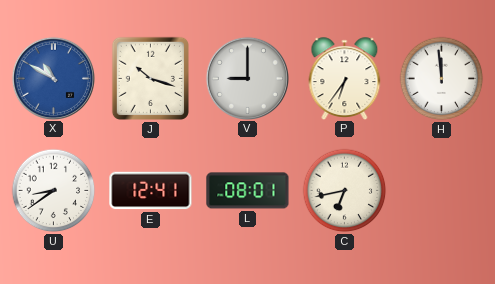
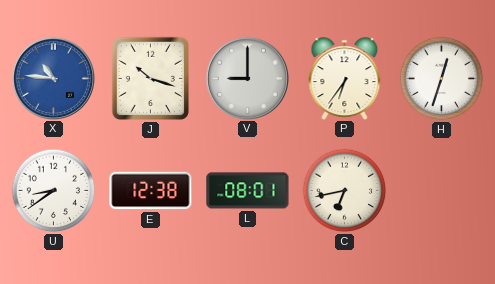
X: 10:50 -> 10:46 (53, 78)
H: 11:59 -> 12:33 (442, 79)
E: 12:41 -> 12:38 (151, 191)
